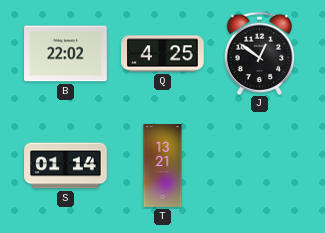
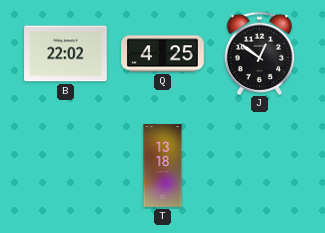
S: 01:14 -> none (66, 166)
T: 13:21 -> 13:18 (163, 166)
